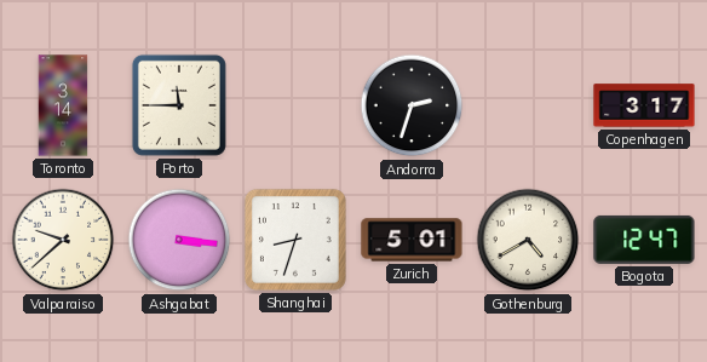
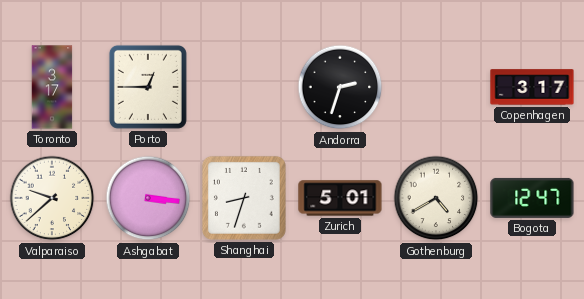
Toronto: 3:14 -> 3:17 (52, 87)
Porto: 11:45 -> 12:45 (148, 87)
